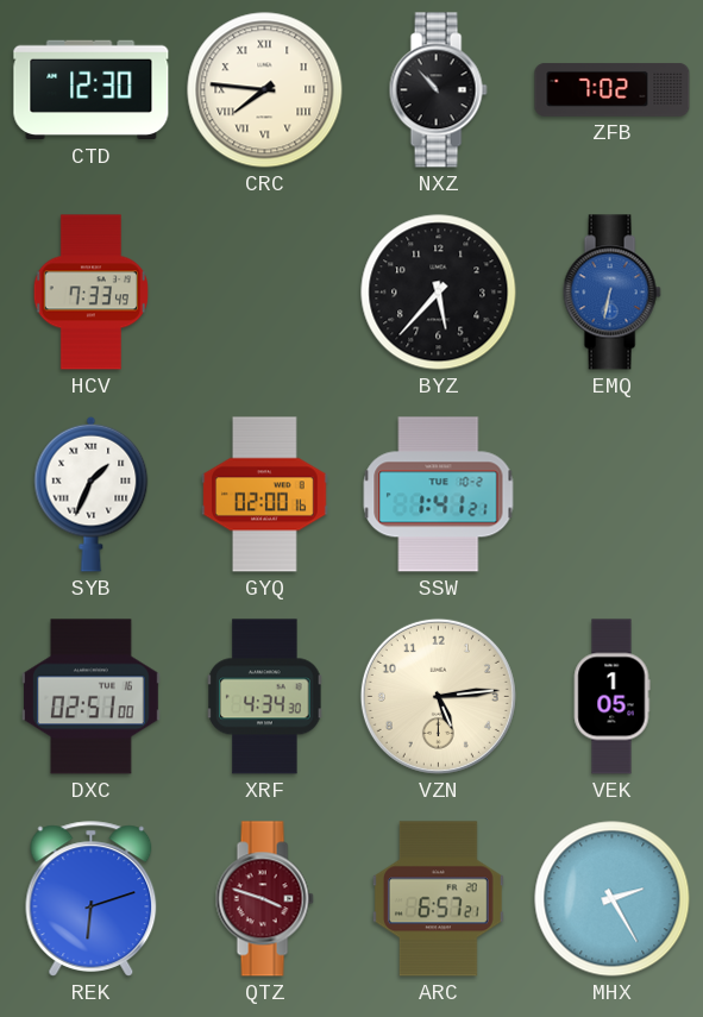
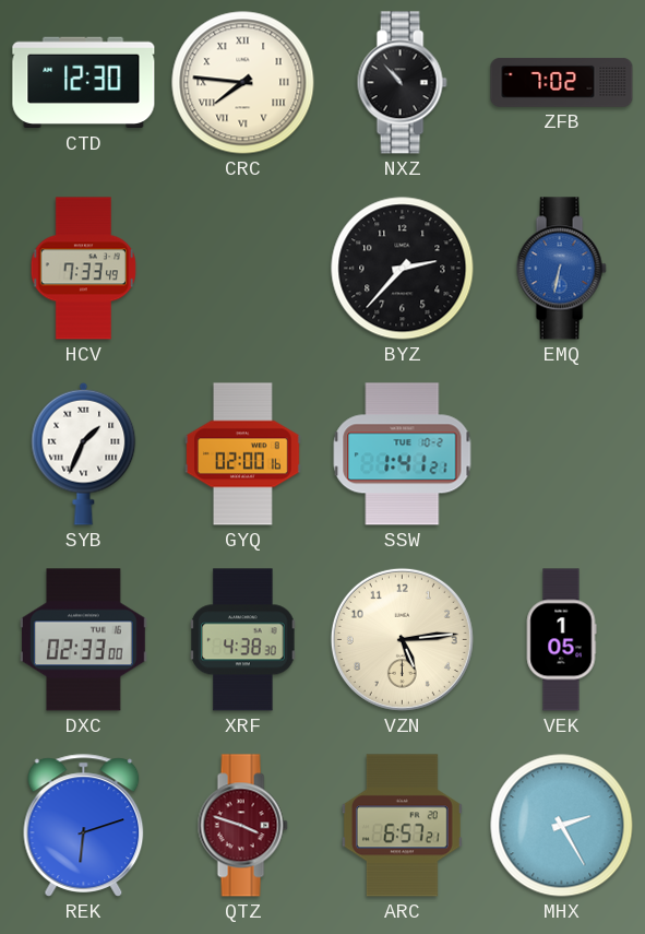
BYZ: 5:37 -> 2:37 (403, 269)
DXC: 02:51 -> 02:33 (84, 640)
XRF: 4:34 -> 4:38 (243, 640)
